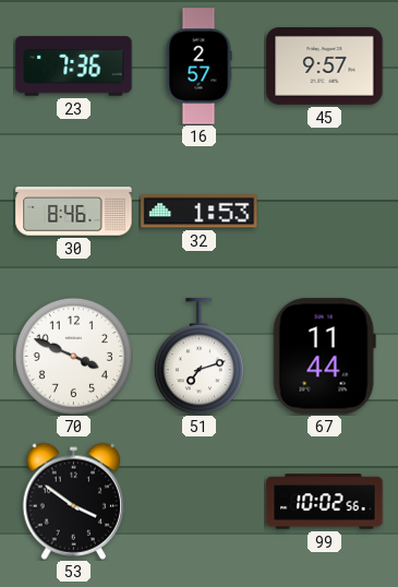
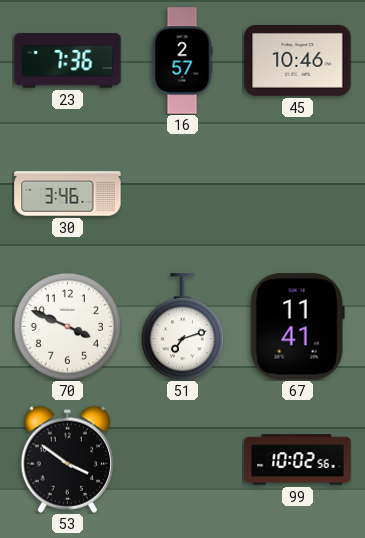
45: 9:57 -> 10:46 (298, 60)
30: 8:46 -> 3:46 (68, 194)
32: 1:53 -> none (200, 212)
67: 11:44 -> 11:41 (297, 327)
